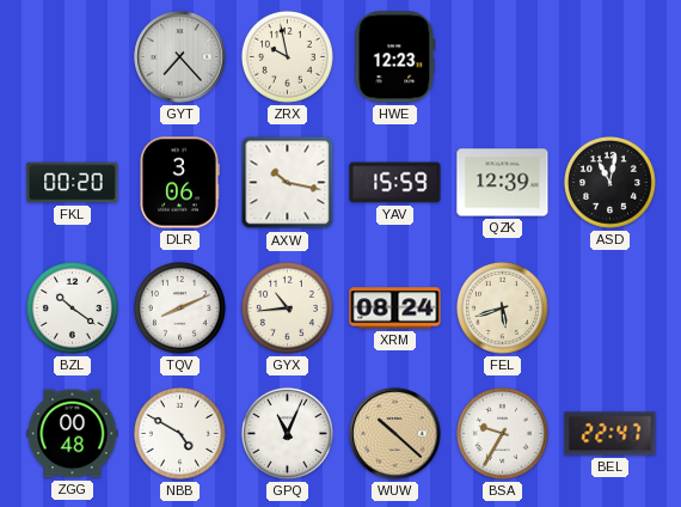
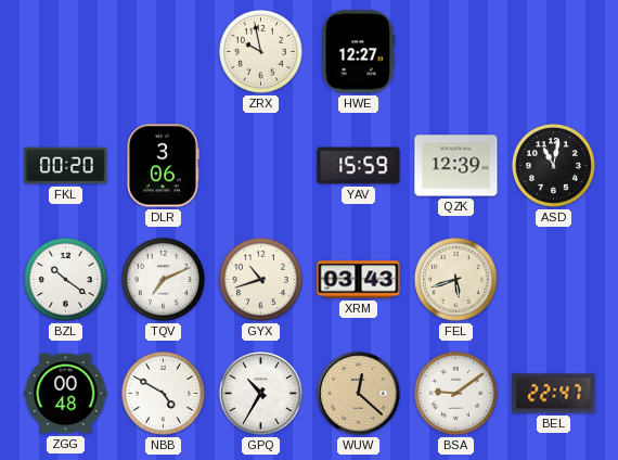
GYT: 7:23 -> none (180, 57)
HWE: 12:23 -> 12:27 (359, 52)
AXW: 10:17 -> none (288, 183)
TQV: 8:11 -> 7:11 (163, 279)
GYX: 10:44 -> 10:42 (260, 279)
XRM: 08:24 -> 03:43 (359, 280)
GPQ: 11:04 -> 10:35 (260, 393)
WUW: 10:22 -> 12:22 (359, 394)
BSA: 9:35 -> 9:09 (455, 393)
